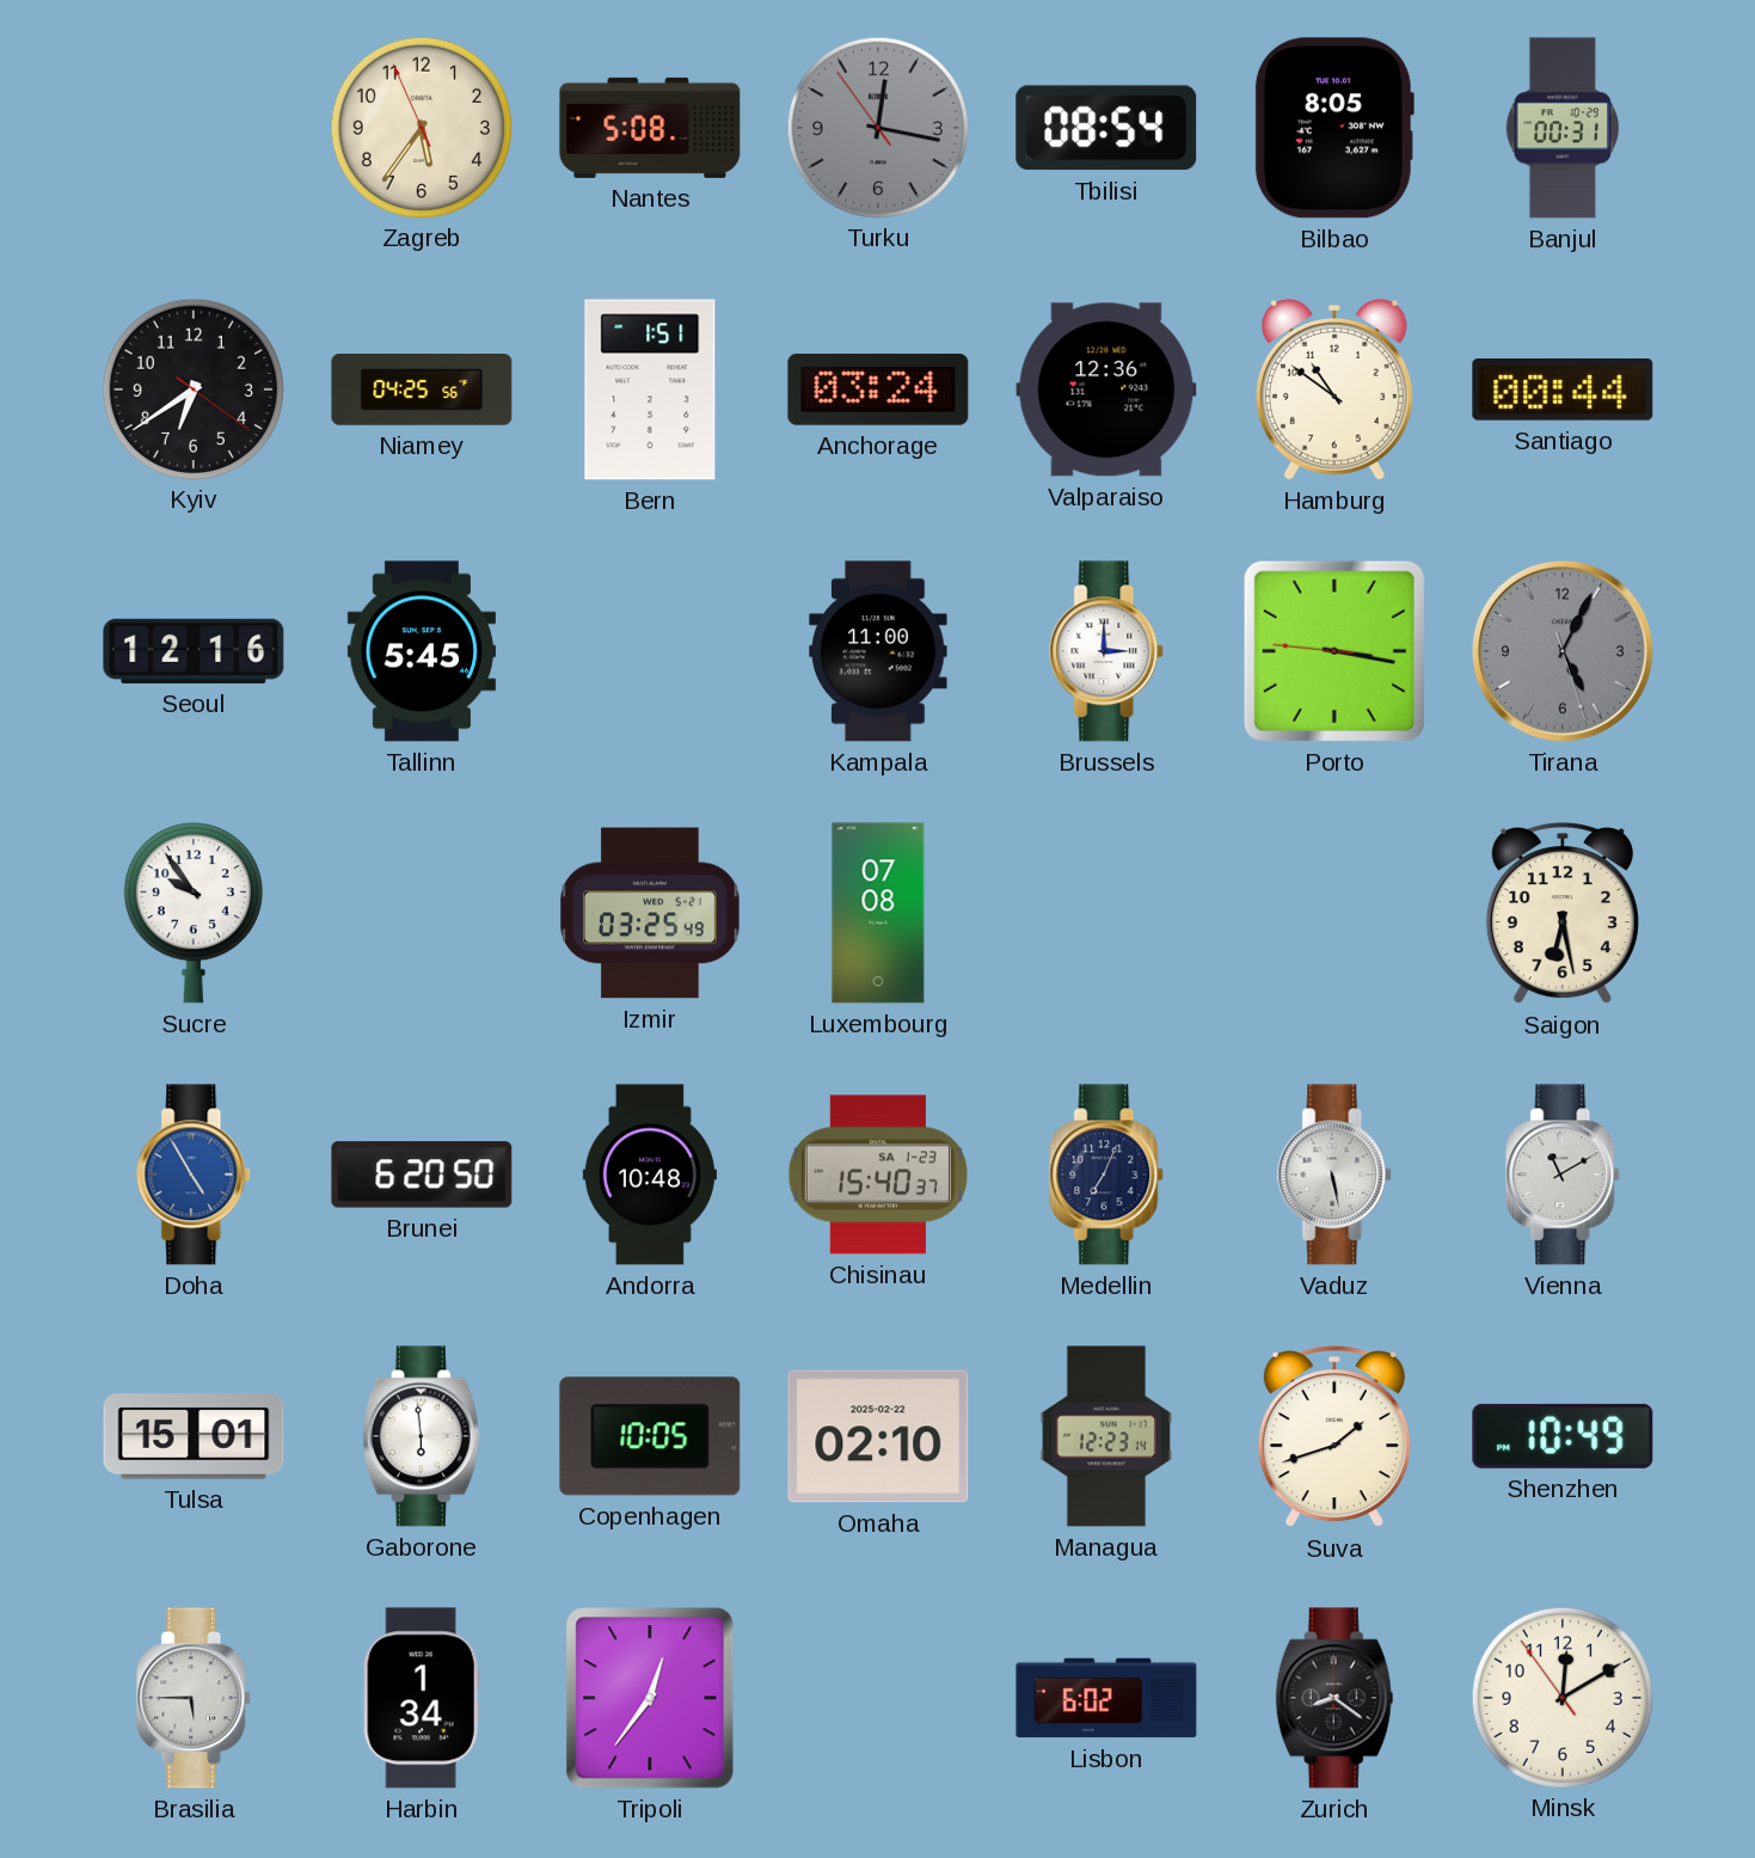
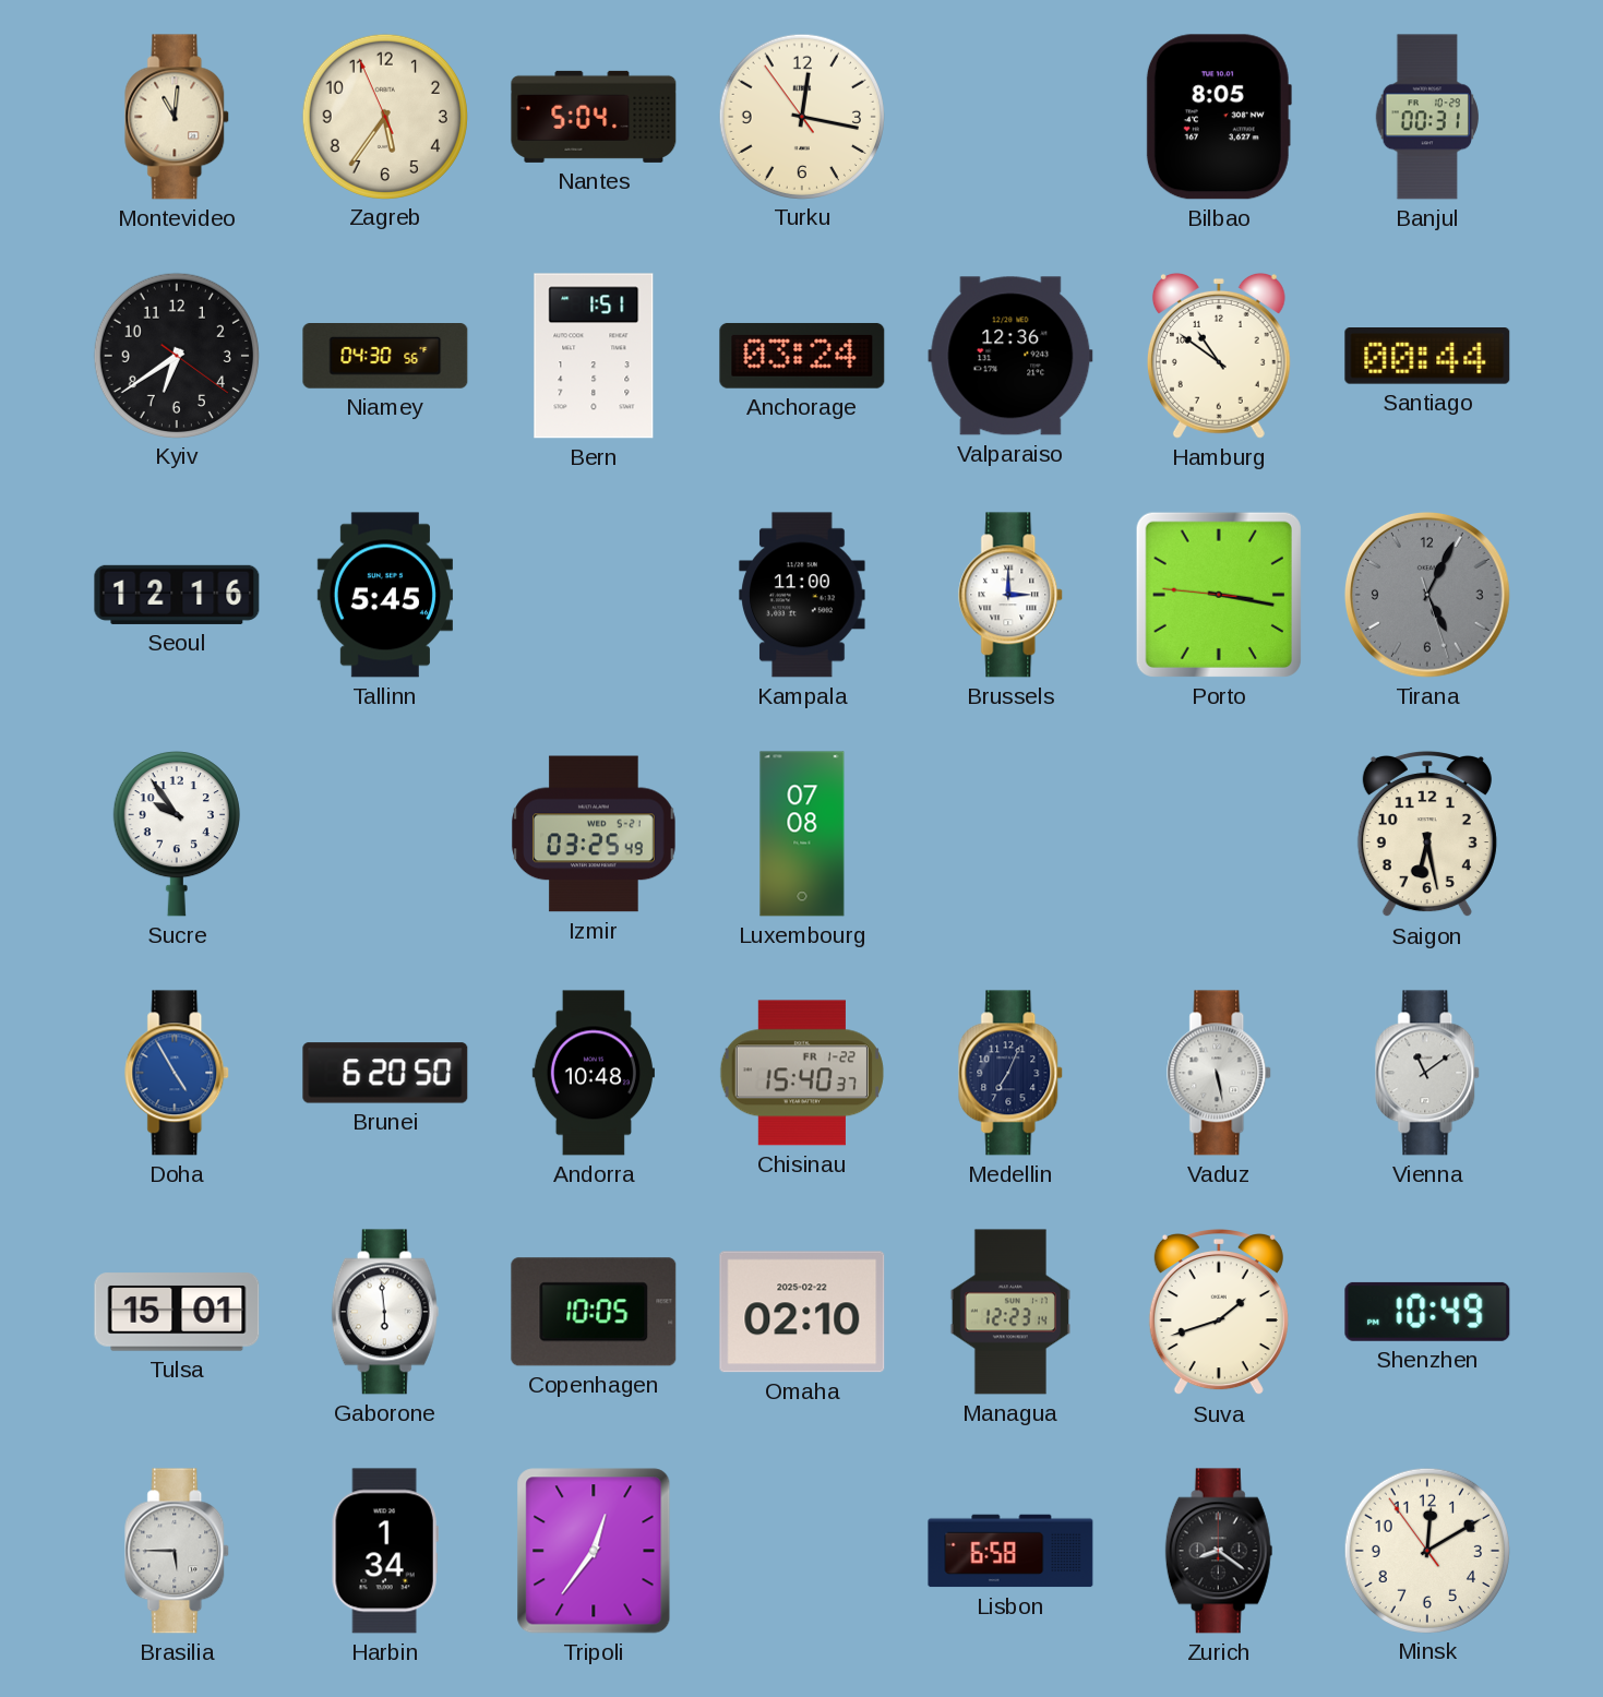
Montevideo: none -> 11:01 (178, 117)
Nantes: 5:08 -> 5:04 (594, 117)
Turku dial: grey -> cream (801, 116)
Tbilisi: 08:54 -> none (1106, 128)
Niamey: 04:25 -> 04:30 (385, 357)
Chisinau date: SA 1-23 -> FR 1-22 (802, 1073)
Vienna: 11:10 -> 11:09 (1428, 1073)
Lisbon: 6:02 -> 6:58 (1010, 1551)
